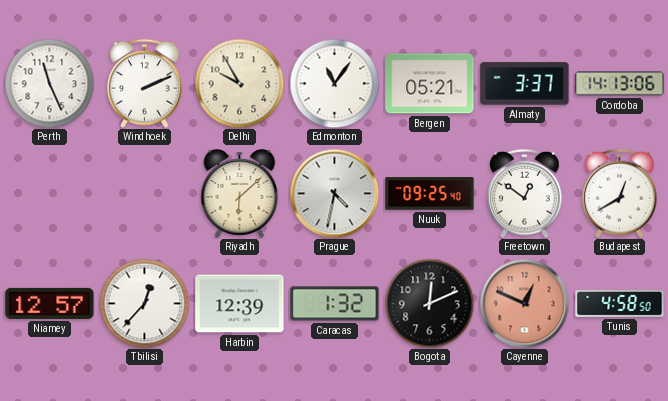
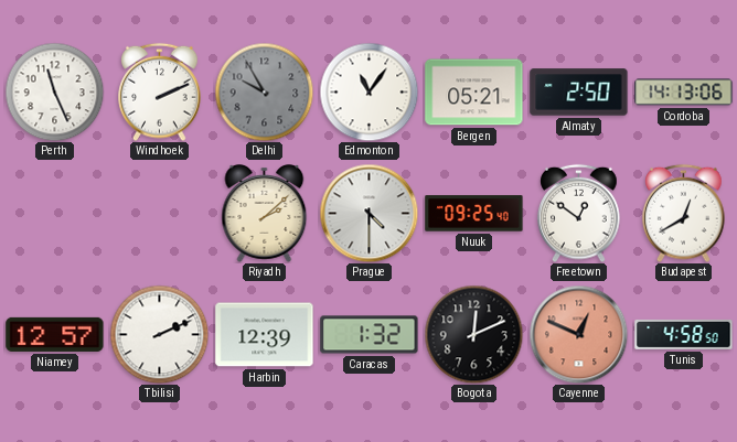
Delhi dial: cream -> grey (264, 91)
Almaty: 3:37 -> 2:50 (579, 93)
Riyadh: 6:08 -> 2:08 (265, 214)
Prague: 4:32 -> 4:30 (368, 213)
Tbilisi: 12:37 -> 2:11 (159, 334)
